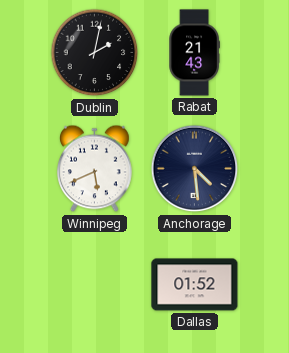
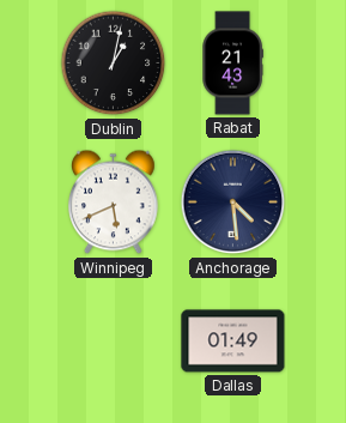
Dublin: 2:02 -> 1:02 (114, 64)
Dallas: 01:52 -> 01:49 (233, 342)
